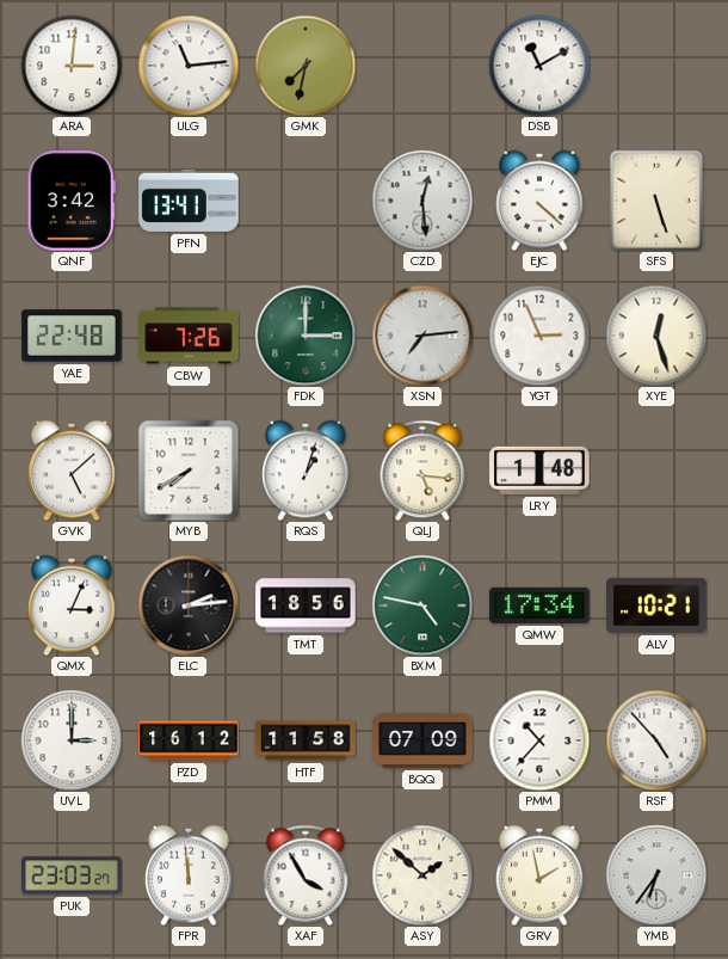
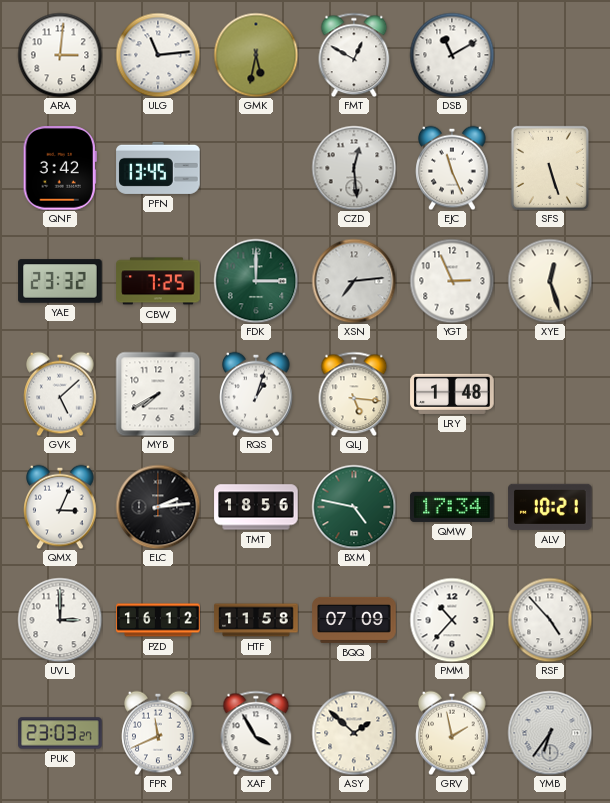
GMK: 7:32 -> 5:32 (256, 55)
FMT: none -> 12:50 (354, 55)
PFN: 13:41 -> 13:45 (158, 168)
EJC: 4:22 -> 11:26 (452, 168)
YAE: 22:48 -> 23:32 (60, 281)
CBW: 7:26 -> 7:25 (158, 281)
FPR: 11:59 -> 11:41 (158, 733)
